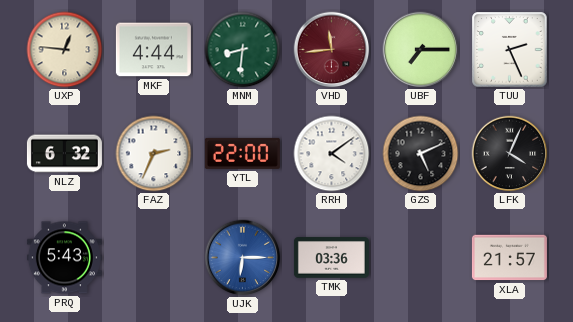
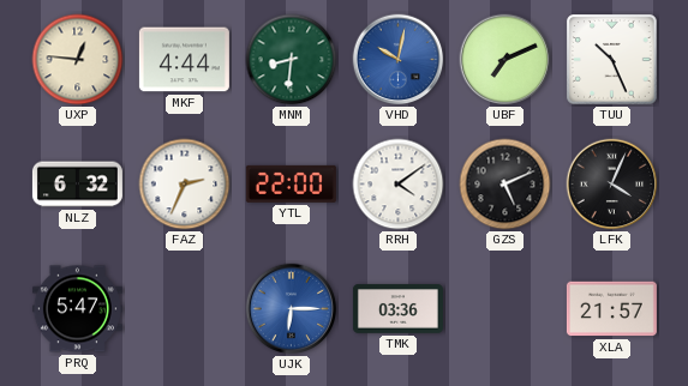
VHD: 11:44 -> 10:02 (399, 60)
VHD dial: burgundy -> blue (399, 60)
UBF: 7:15 -> 7:11 (505, 60)
TUU: 2:26 -> 10:26 (612, 60)
PRQ: 5:43 -> 5:47 (77, 309)
